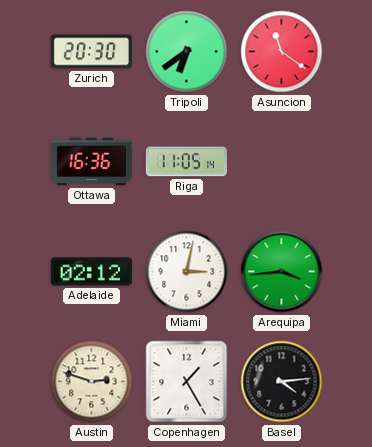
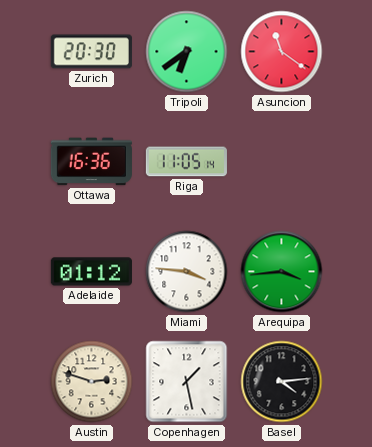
Adelaide: 02:12 -> 01:12 (91, 272)
Miami: 3:02 -> 3:46 (187, 272)
Copenhagen: 1:25 -> 1:28 (187, 382)
